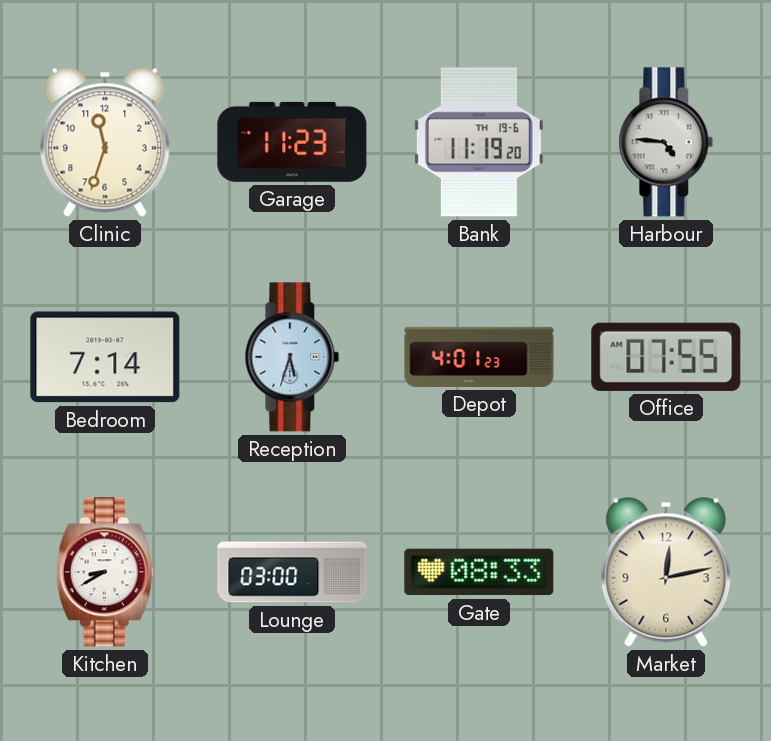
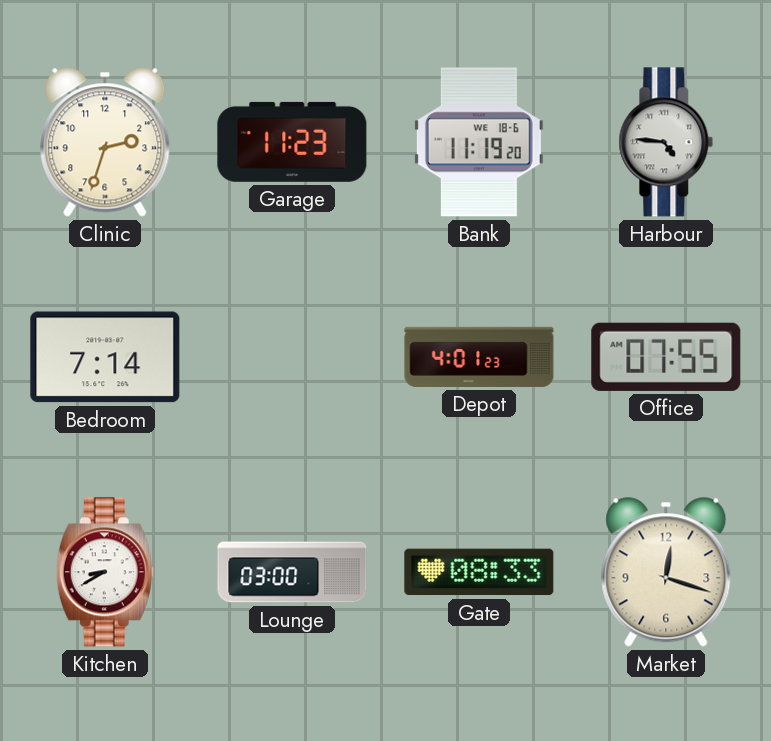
Clinic: 11:33 -> 2:33 (105, 142)
Bank date: TH 19-6 -> WE 18-6 (479, 142)
Reception: 5:33 -> none (292, 357)
Market: 12:13 -> 12:18 (666, 572)
